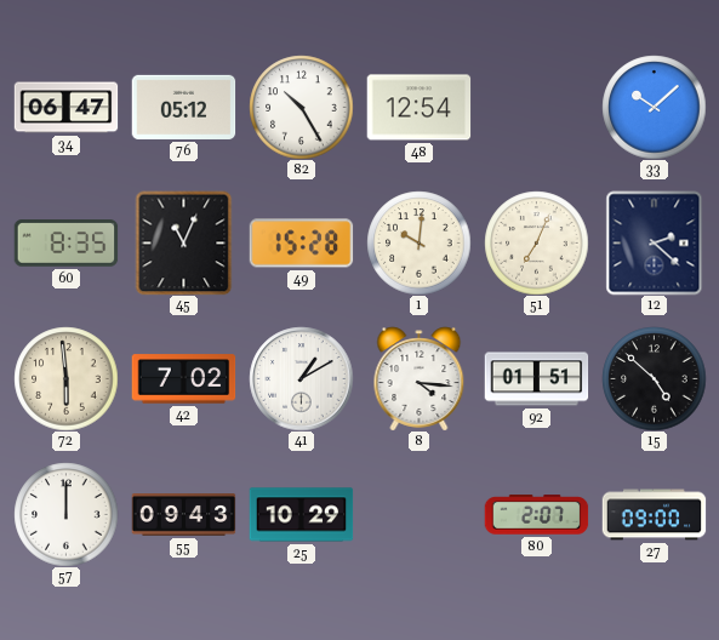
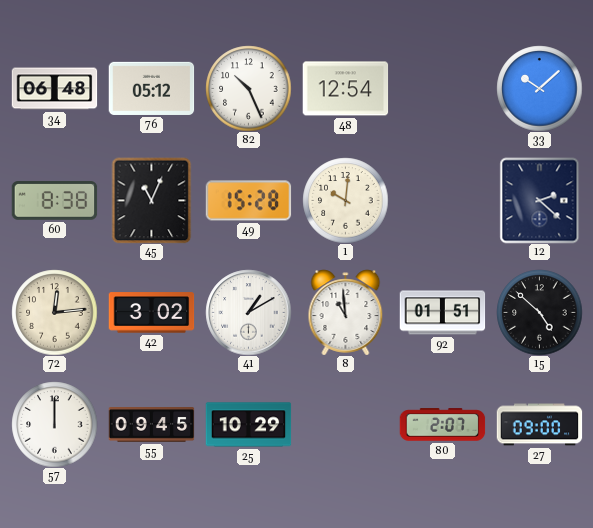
34: 06:47 -> 06:48 (54, 89)
82: 10:25 -> 10:26 (248, 88)
60: 8:35 -> 8:38 (54, 201)
51: 7:04 -> none (536, 242)
72: 5:59 -> 12:14 (54, 312)
42: 7:02 -> 3:02 (151, 313)
8: 4:16 -> 10:59 (346, 312)
55: 09:43 -> 09:45 (151, 425)
